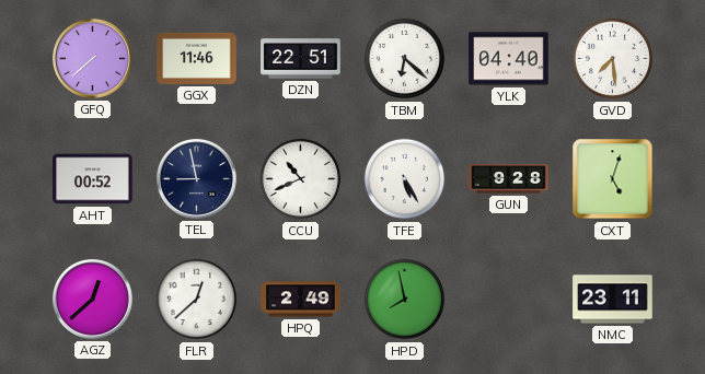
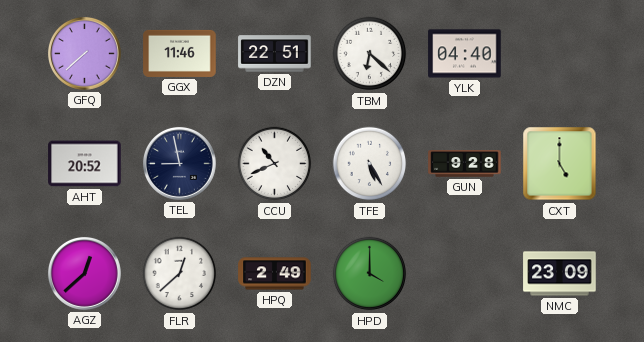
GVD: 7:29 -> none (613, 59)
AHT: 00:52 -> 20:52 (85, 164)
CXT: 5:03 -> 5:00 (560, 164)
HPD: 7:58 -> 4:00 (370, 274)
NMC: 23:11 -> 23:09 (560, 274)
